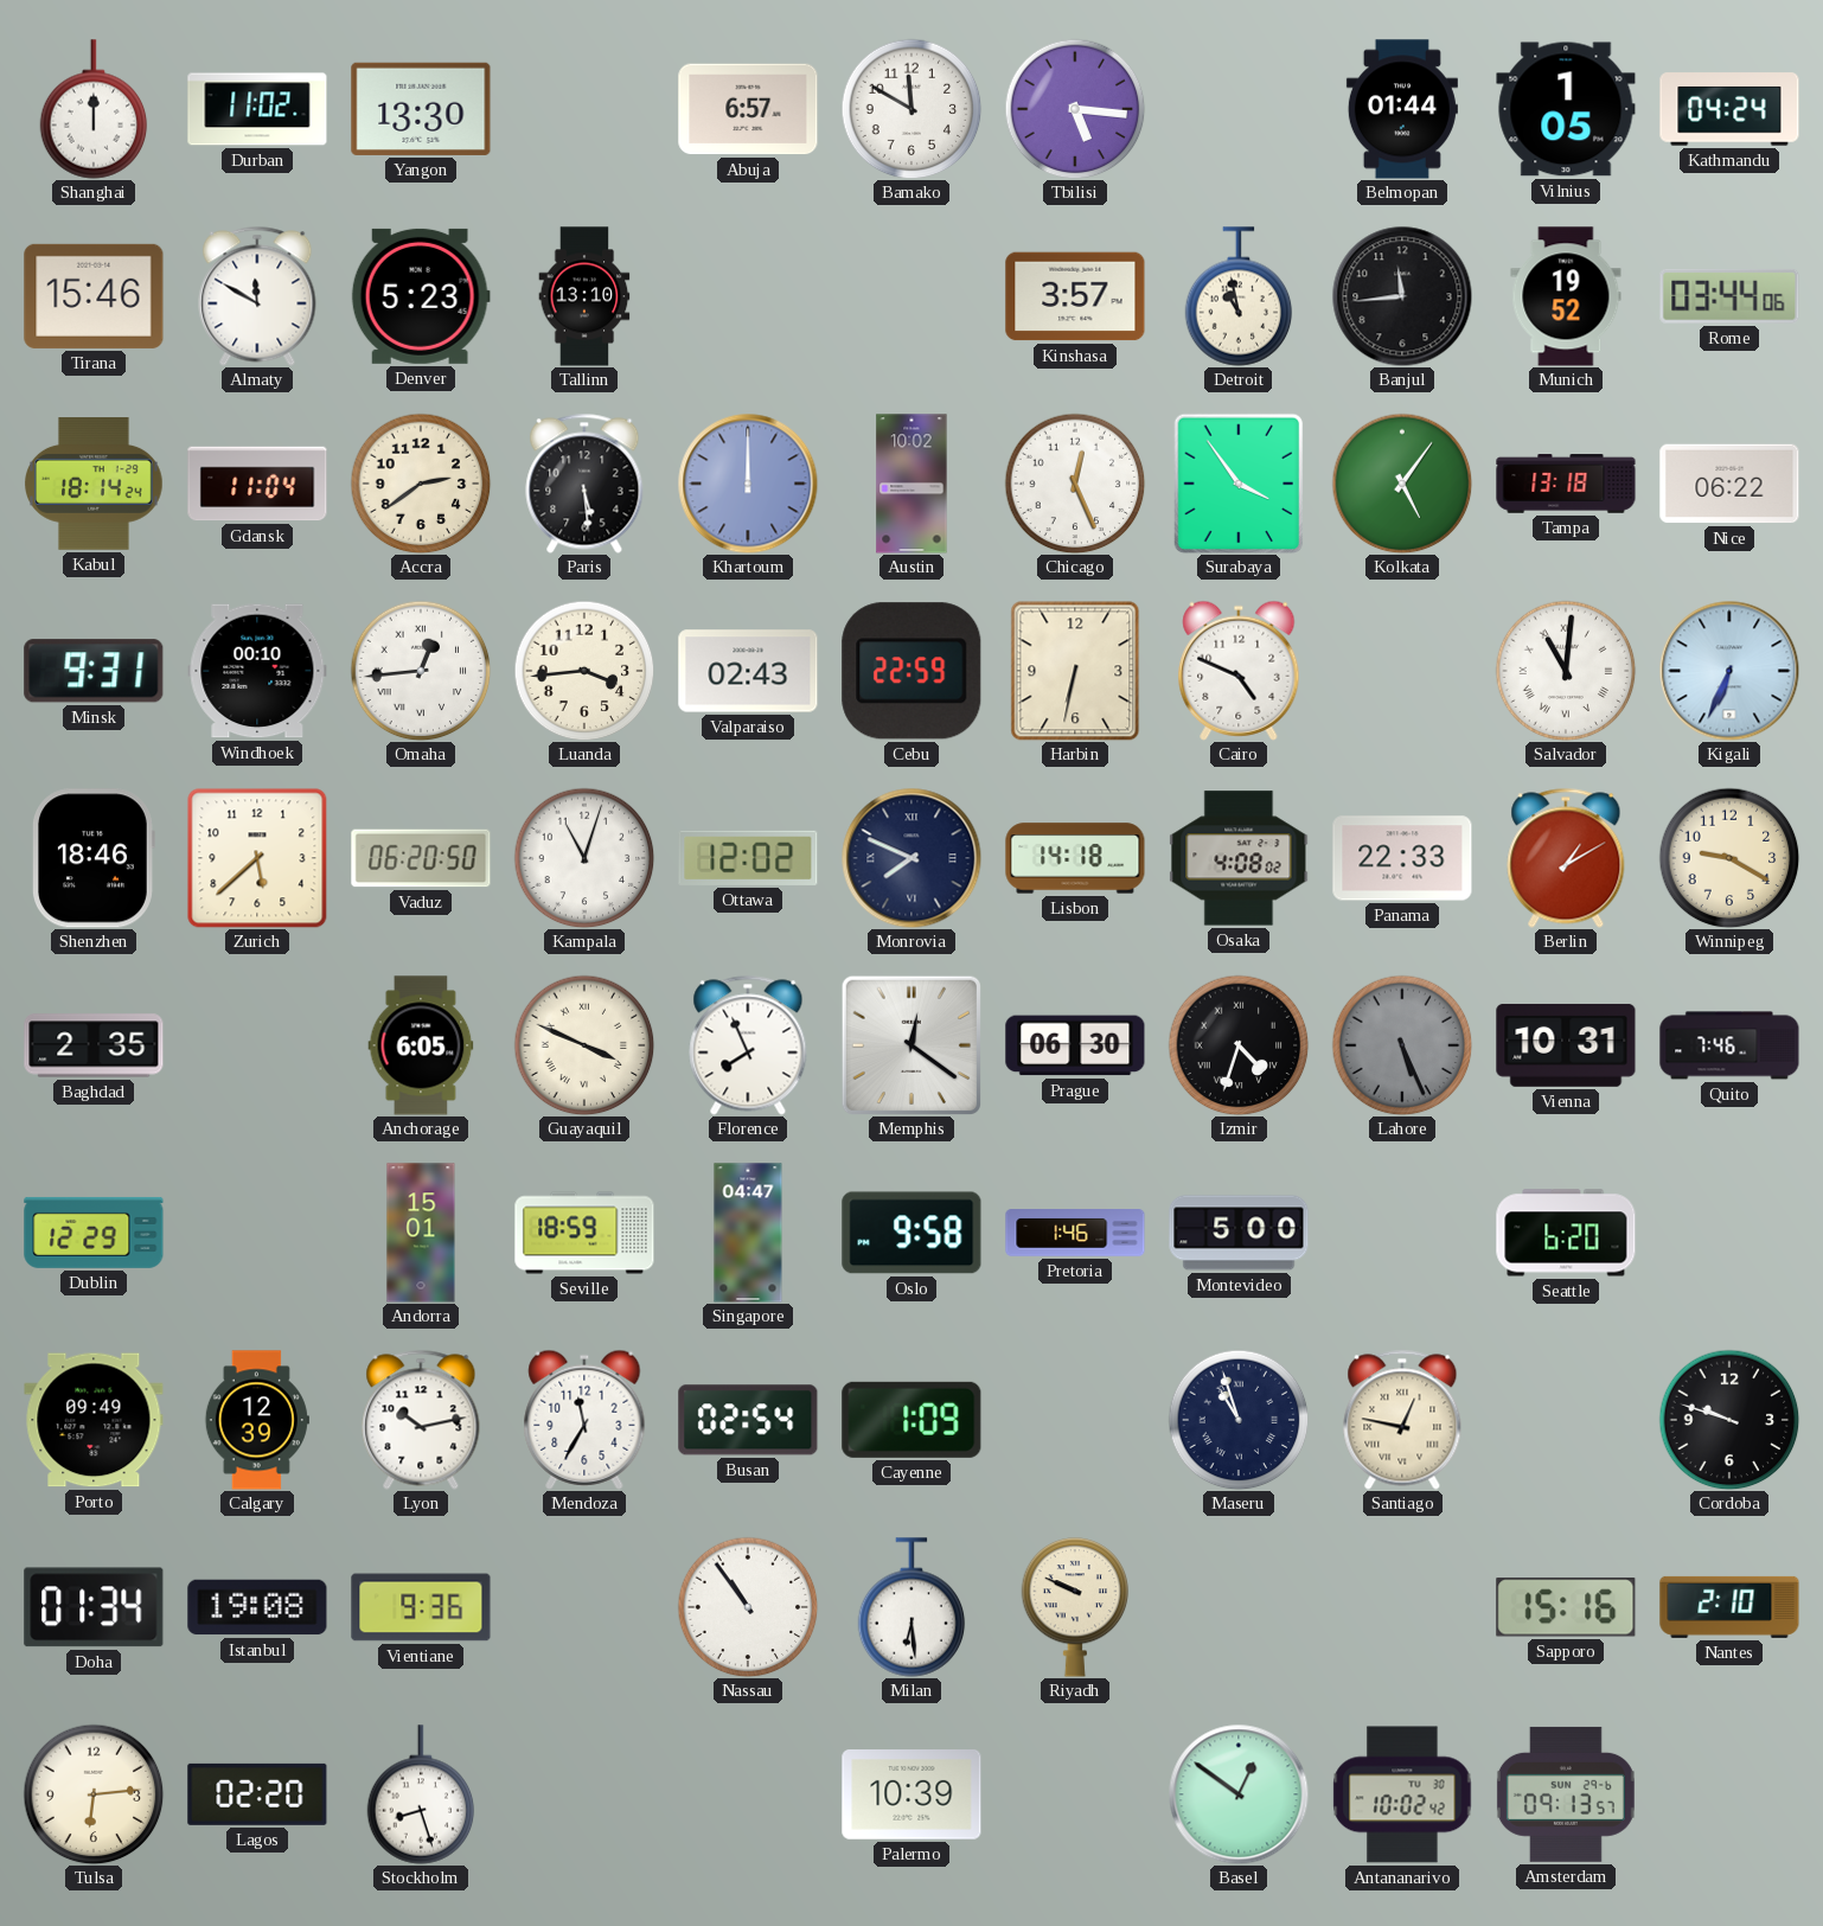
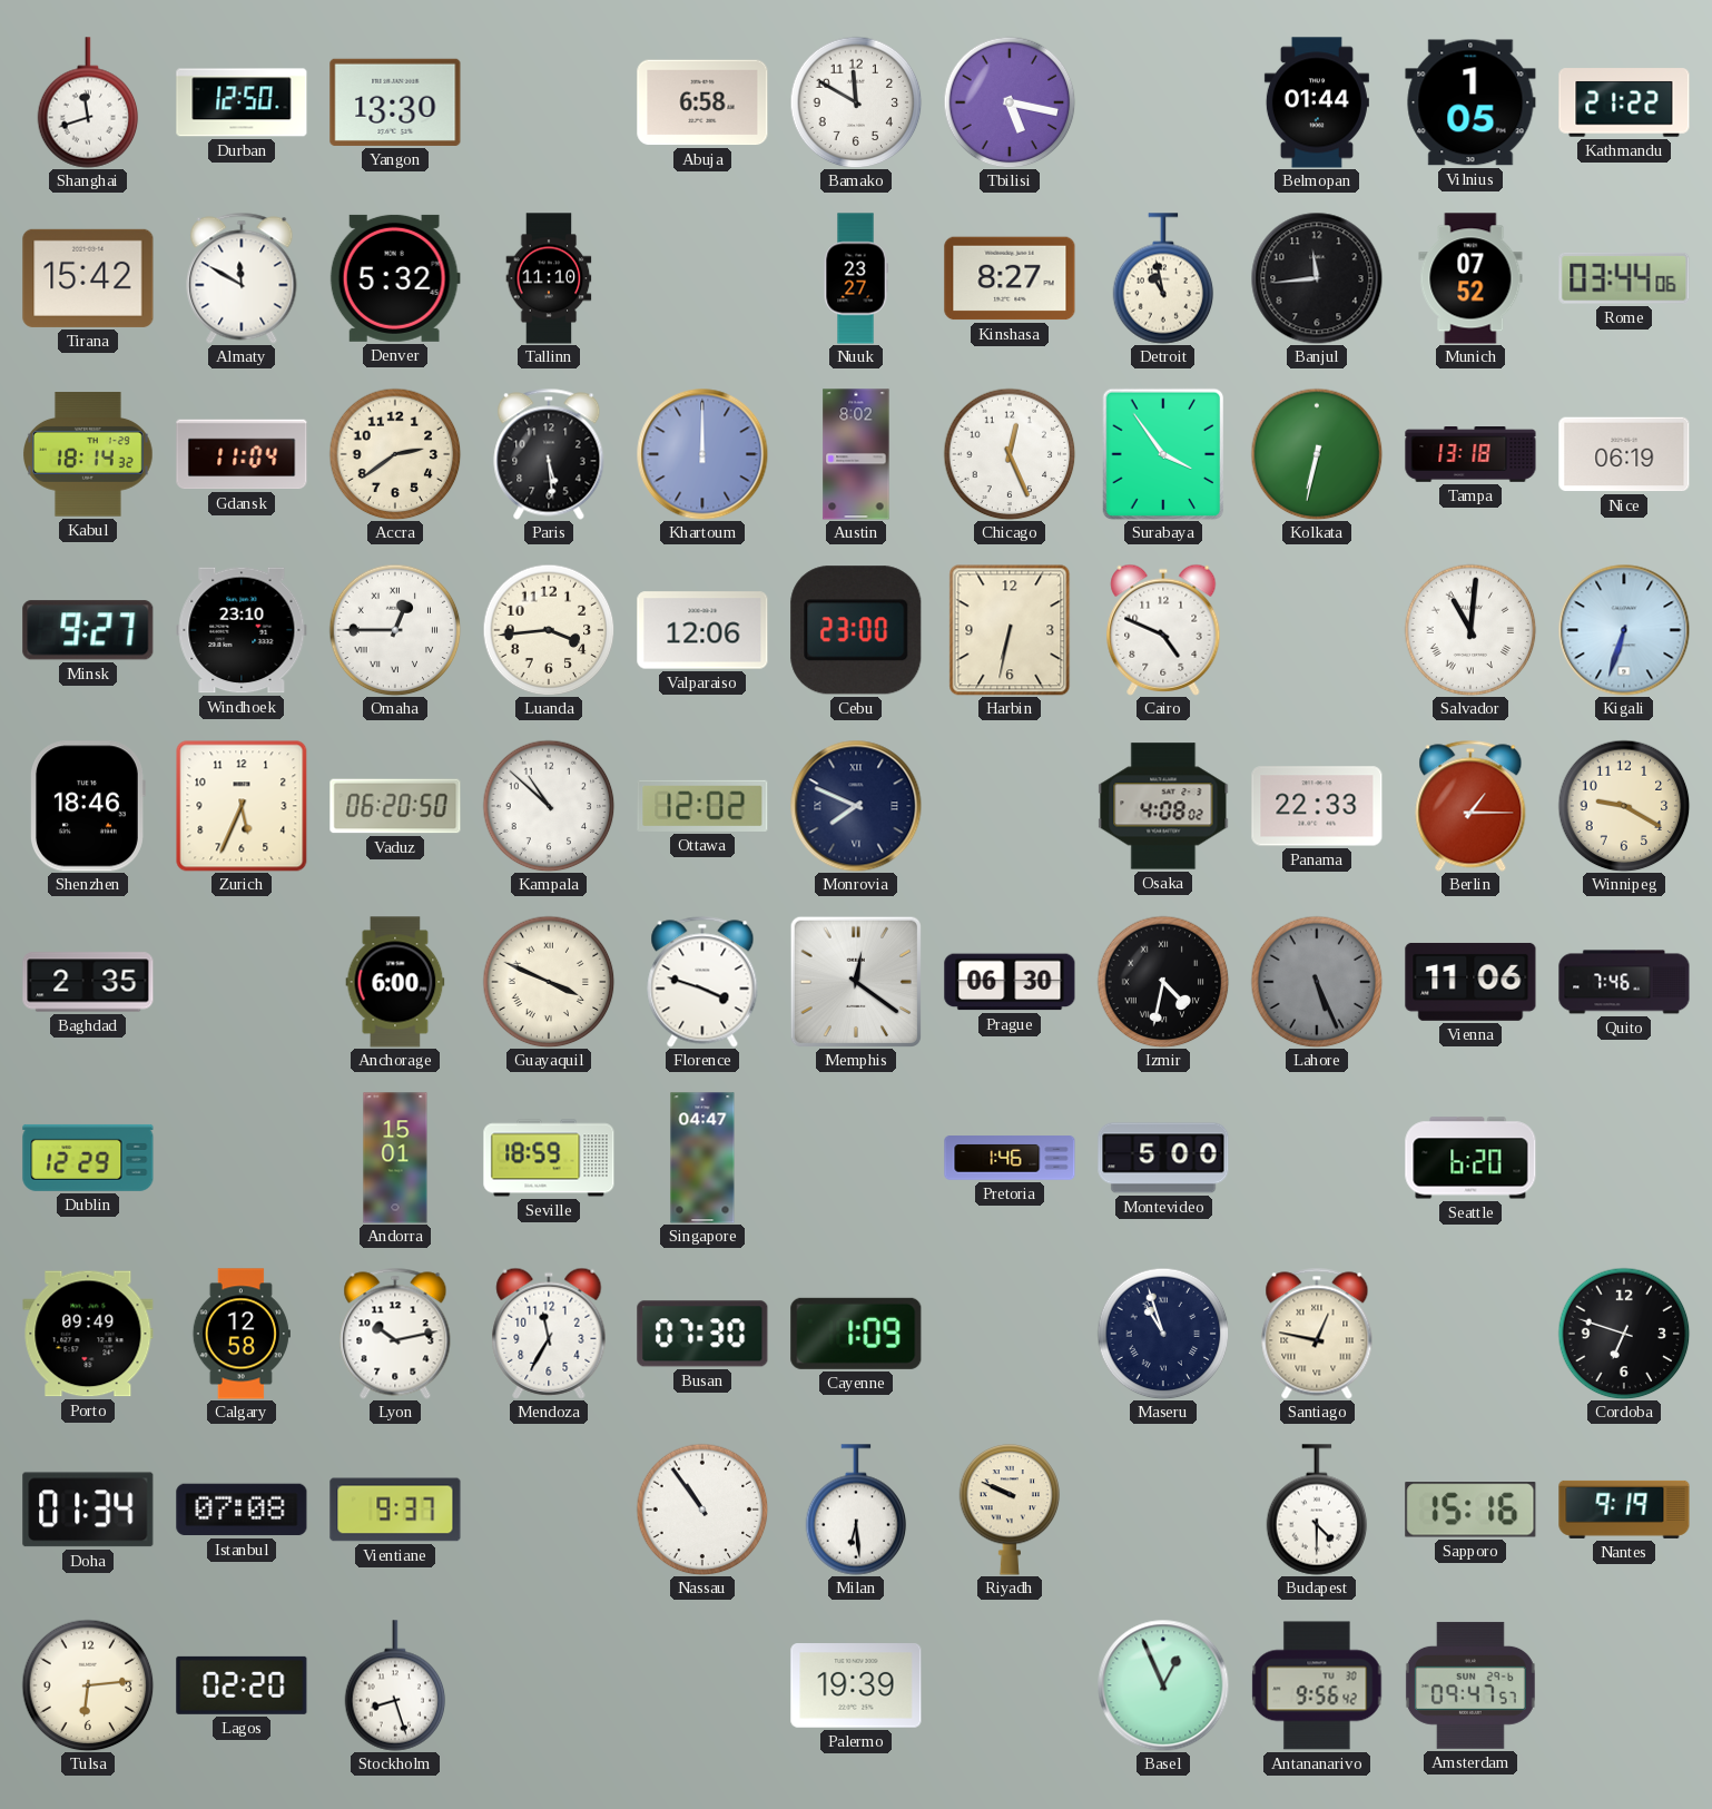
Shanghai: 12:00 -> 11:42 (88, 102)
Durban: 11:02 -> 12:50 (242, 102)
Abuja: 6:57 -> 6:58 (702, 102)
Tbilisi: 5:16 -> 5:17 (1010, 102)
Kathmandu: 04:24 -> 21:22 (1624, 102)
Tirana: 15:46 -> 15:42 (88, 278)
Denver: 5:23 -> 5:32 (395, 278)
Tallinn: 13:10 -> 11:10 (549, 278)
Nuuk: none -> 23:27 (856, 278)
Kinshasa: 3:57 -> 8:27 (1010, 278)
Munich: 19:52 -> 07:52 (1470, 278)
Kabul: 18:14:24 -> 18:14:32 (89, 454)
Austin: 10:02 -> 8:02 (856, 454)
Kolkata: 5:06 -> 6:32 (1317, 454)
Nice: 06:22 -> 06:19 (1624, 454)
Minsk: 9:31 -> 9:27 (88, 630)
Windhoek: 00:10 -> 23:10 (242, 630)
Omaha: 12:44 -> 12:45 (395, 630)
Valparaiso: 02:43 -> 12:06 (702, 630)
Cebu: 22:59 -> 23:00 (856, 630)
Kigali: 6:34 -> 6:33 (1624, 630)
Zurich: 5:38 -> 5:34 (242, 806)
Kampala: 11:03 -> 10:52 (549, 806)
Lisbon: 14:18 -> none (1075, 858)
Berlin: 1:10 -> 1:15 (1470, 806)
Anchorage: 6:05 -> 6:00 (395, 982)
Florence: 7:56 -> 3:48 (702, 982)
Izmir: 4:33 -> 4:32 (1163, 982)
Vienna: 10:31 -> 11:06 (1470, 982)
Oslo: 9:58 -> none (911, 1233)
Calgary: 12:39 -> 12:58 (242, 1334)
Busan: 02:54 -> 07:30 (702, 1334)
Cordoba: 9:48 -> 6:48 (1624, 1334)
Istanbul: 19:08 -> 07:08 (242, 1510)
Vientiane: 9:36 -> 9:37 (395, 1510)
Budapest: none -> 4:30 (1317, 1510)
Nantes: 2:10 -> 9:19 (1624, 1510)
Palermo: 10:39 -> 19:39 (856, 1685)
Basel: 12:51 -> 12:56 (1163, 1685)
Antananarivo: 10:02 -> 9:56 (1317, 1685)
Amsterdam: 09:13 -> 09:47 (1470, 1685)
